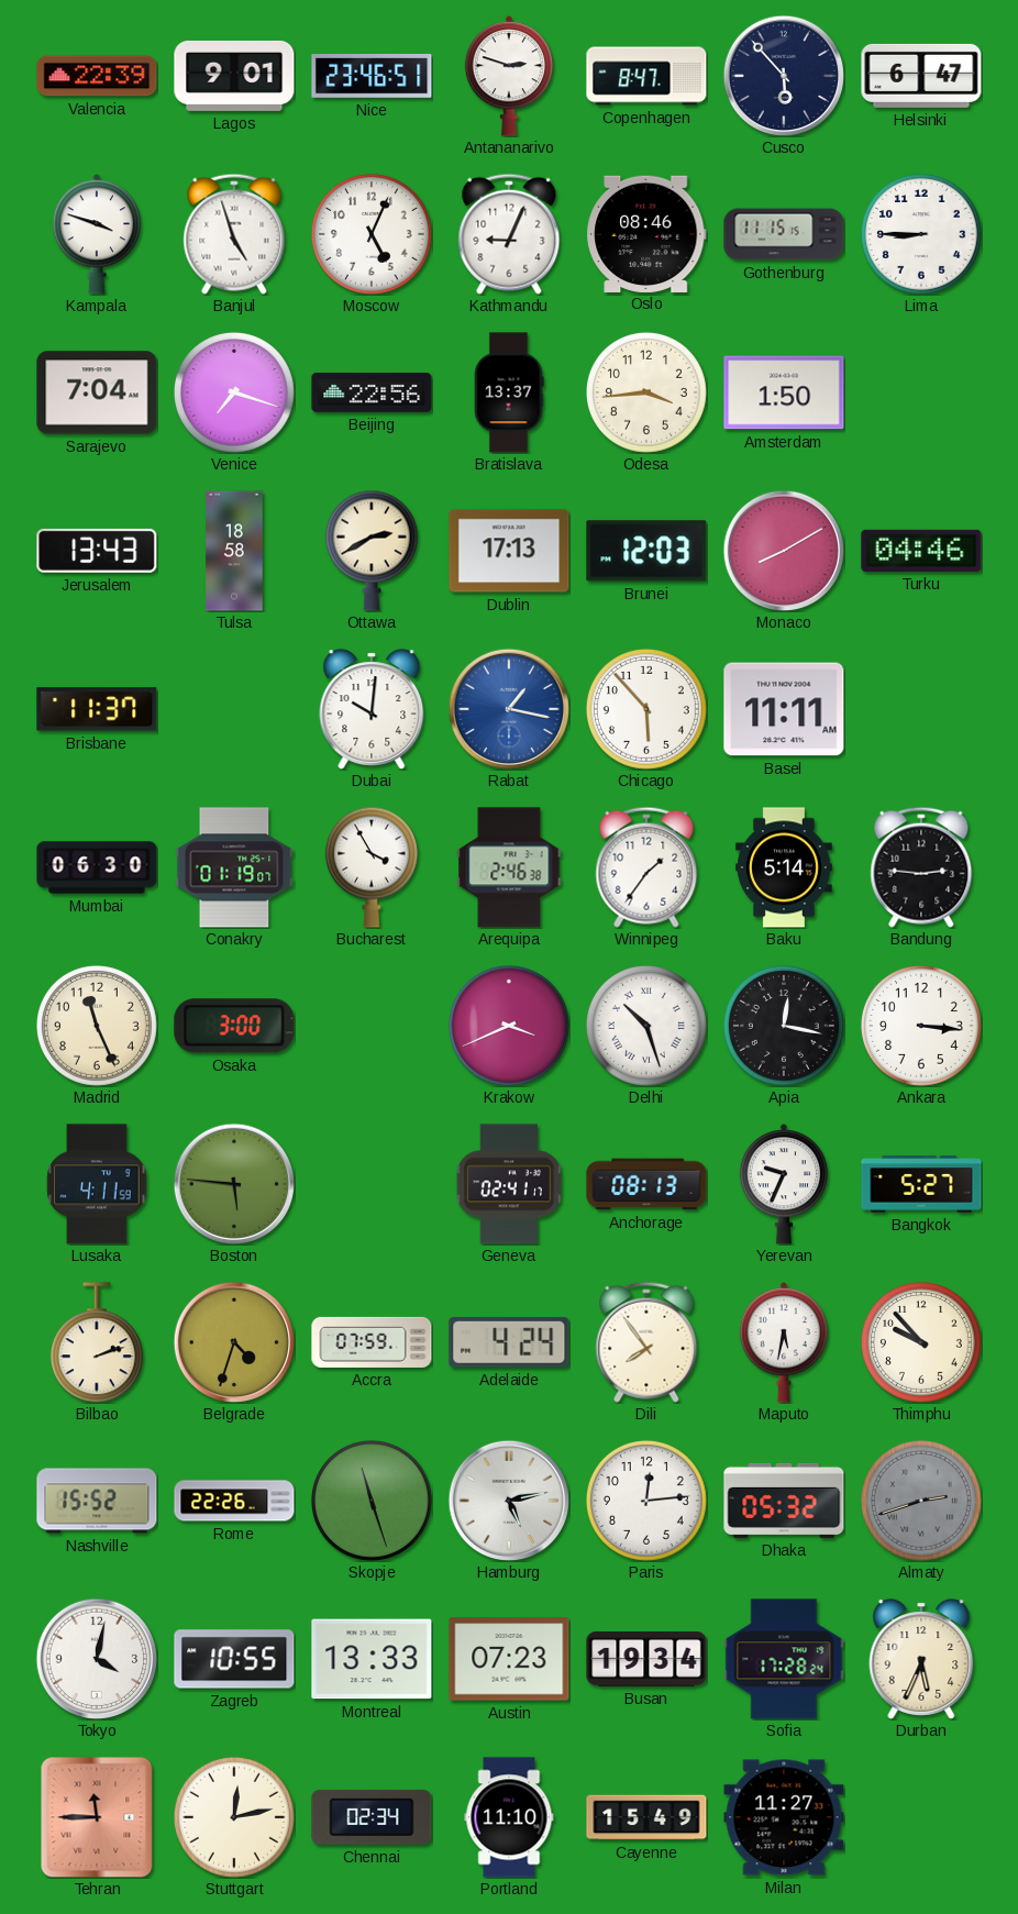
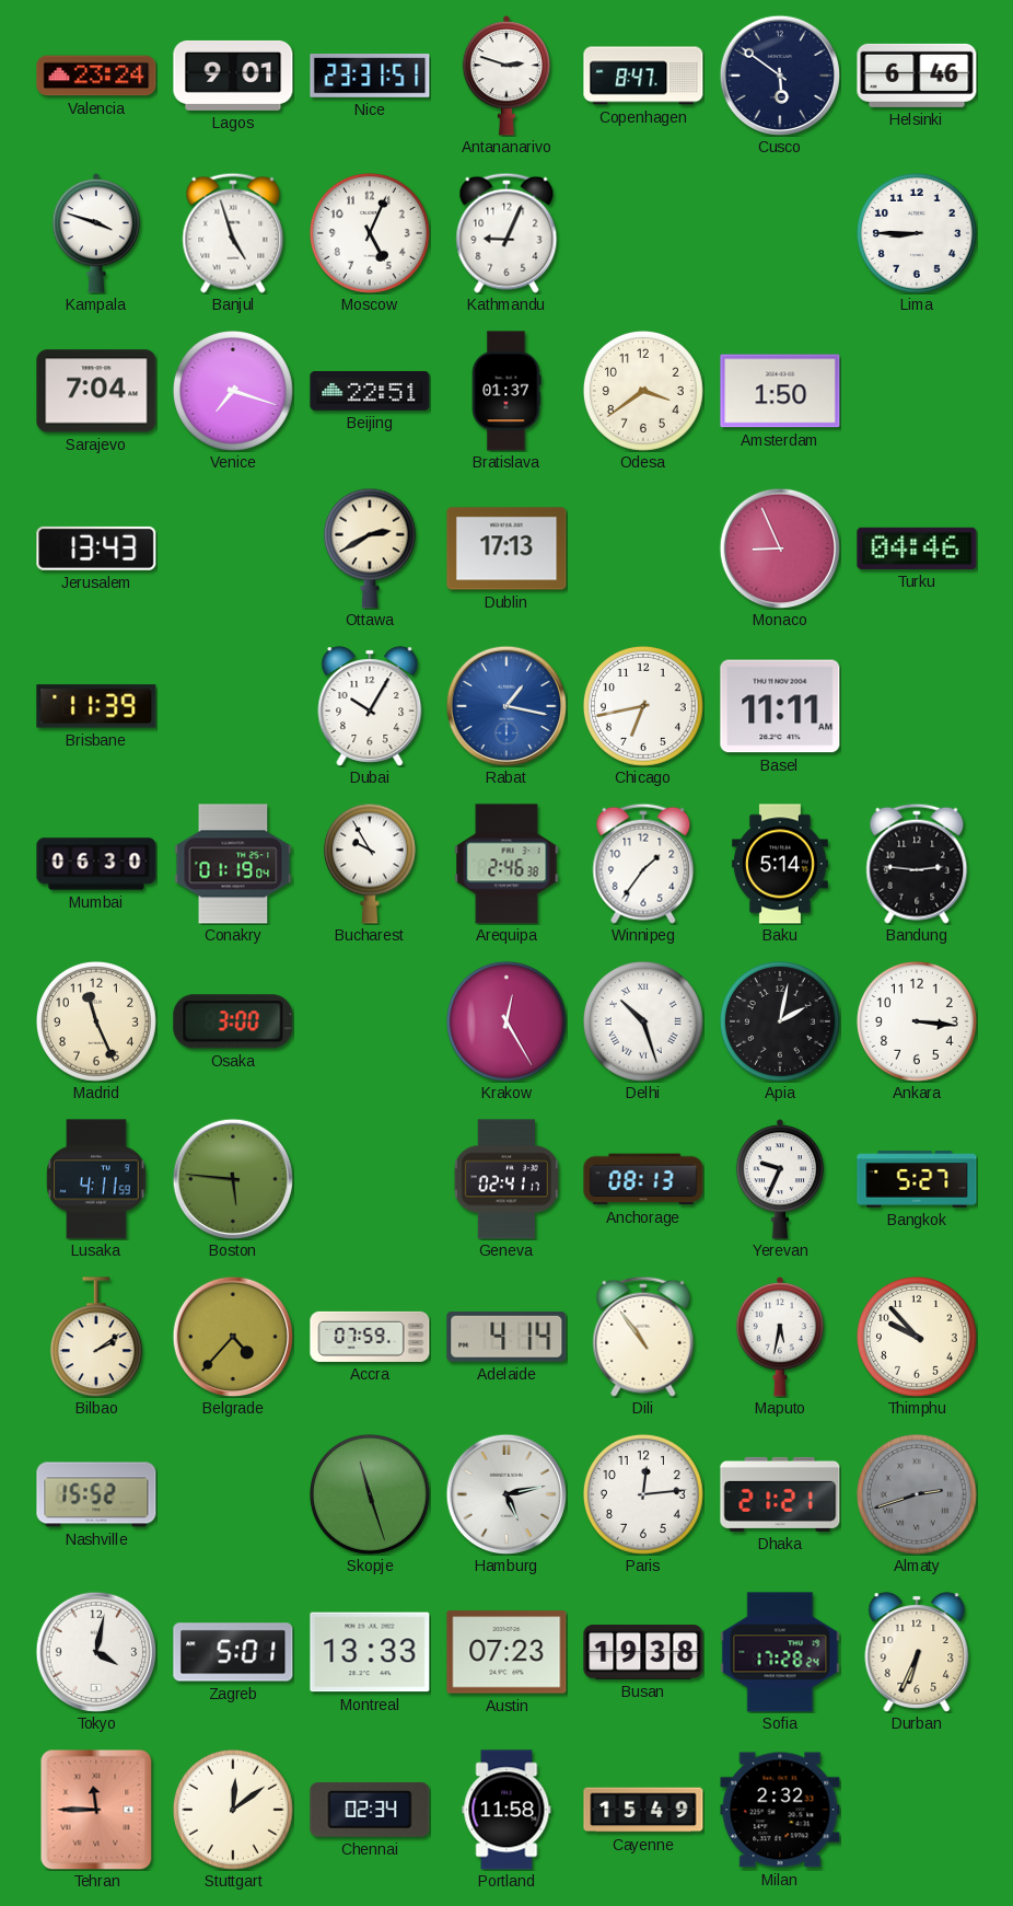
Valencia: 22:39 -> 23:24 (96, 76)
Nice: 23:46 -> 23:31 (370, 77)
Cusco: 5:53 -> 5:51 (779, 74)
Helsinki: 6:47 -> 6:46 (917, 76)
Oslo: 08:46 -> none (646, 233)
Gothenburg: 11:15 -> none (784, 234)
Beijing: 22:56 -> 22:51 (370, 391)
Bratislava: 13:37 -> 01:37 (506, 391)
Odesa: 3:44 -> 3:39 (643, 391)
Tulsa: 18:58 -> none (234, 551)
Brunei: 12:03 -> none (646, 551)
Monaco: 8:10 -> 8:56 (779, 547)
Brisbane: 11:37 -> 11:39 (96, 706)
Dubai: 10:01 -> 10:05 (370, 706)
Chicago: 5:53 -> 6:43 (643, 706)
Conakry: 01:19:07 -> 01:19:04 (233, 864)
Bucharest: 3:55 -> 9:55 (370, 864)
Krakow: 3:41 -> 12:25 (506, 1021)
Apia: 12:17 -> 2:02 (780, 1021)
Bilbao: 2:12 -> 2:09 (96, 1337)
Belgrade: 4:33 -> 4:37 (232, 1336)
Adelaide: 4:24 -> 4:14 (506, 1337)
Dili: 7:54 -> 10:54 (643, 1337)
Rome: 22:26 -> none (234, 1501)
Dhaka: 05:32 -> 21:21 (780, 1494)
Zagreb: 10:55 -> 5:01 (233, 1652)
Busan: 19:34 -> 19:38 (643, 1653)
Durban: 5:34 -> 6:34 (917, 1652)
Stuttgart: 12:13 -> 12:09 (233, 1810)
Portland: 11:10 -> 11:58 (506, 1810)
Milan: 11:27 -> 2:32 (780, 1810)
